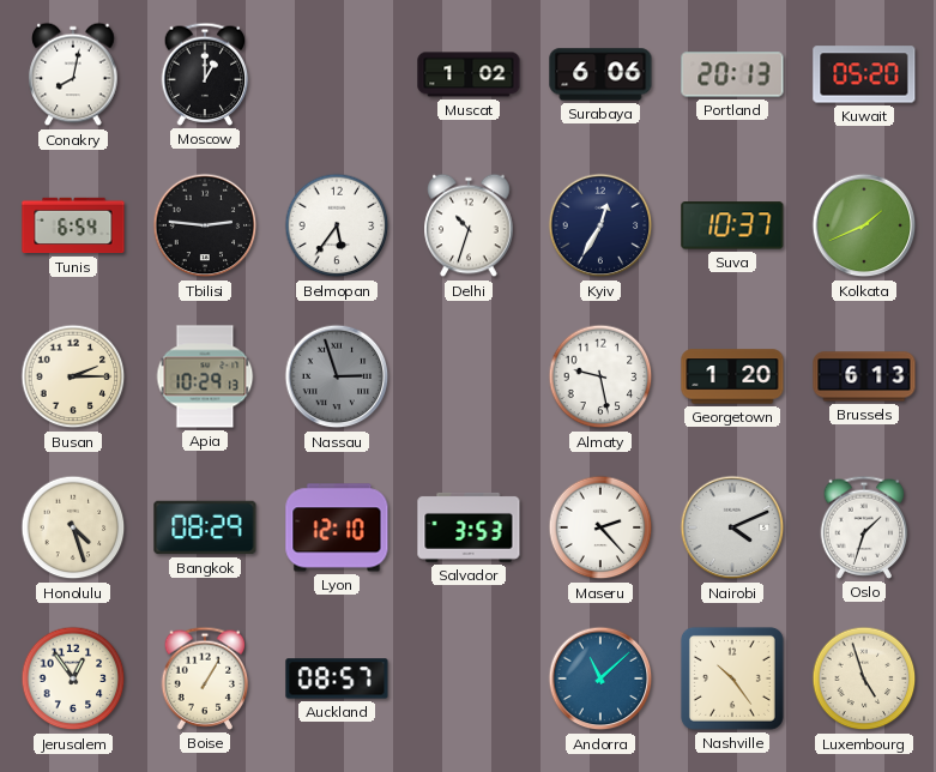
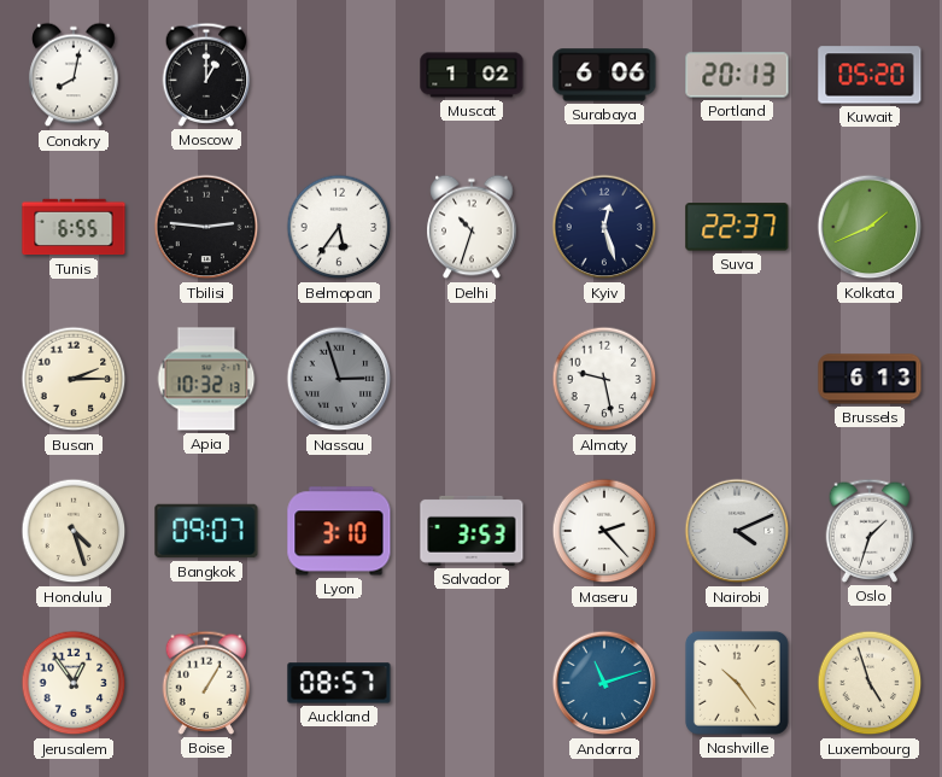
Tunis: 6:54 -> 6:55 (74, 227)
Kyiv: 12:35 -> 12:27 (604, 227)
Suva: 10:37 -> 22:37 (737, 227)
Apia: 10:29 -> 10:32 (206, 379)
Georgetown: 1:20 -> none (732, 376)
Bangkok: 08:29 -> 09:07 (206, 531)
Lyon: 12:10 -> 3:10 (339, 531)
Andorra: 11:08 -> 11:12 (604, 683)
